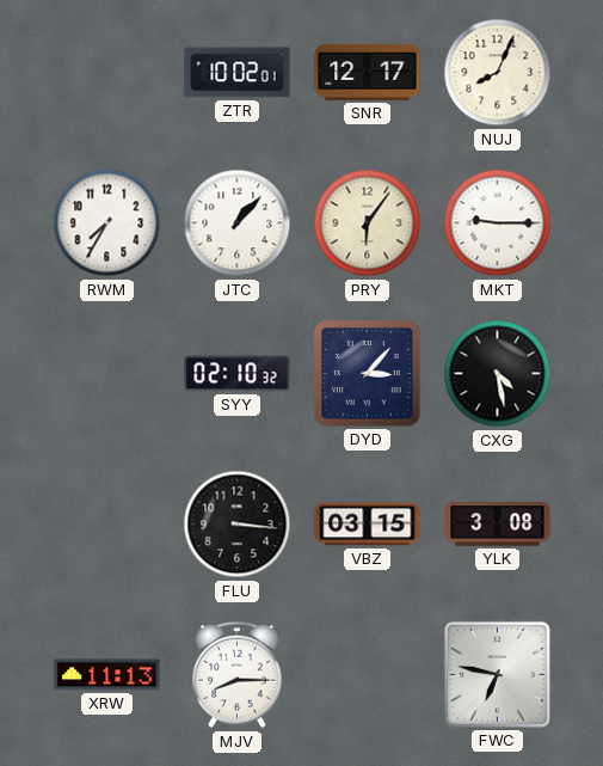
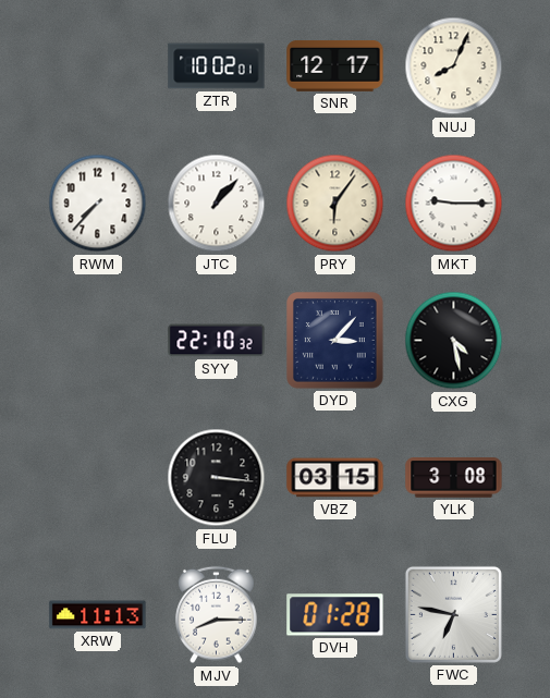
RWM: 7:35 -> 7:37 (98, 204)
SYY: 02:10 -> 22:10 (217, 341)
DVH: none -> 01:28 (335, 615)
